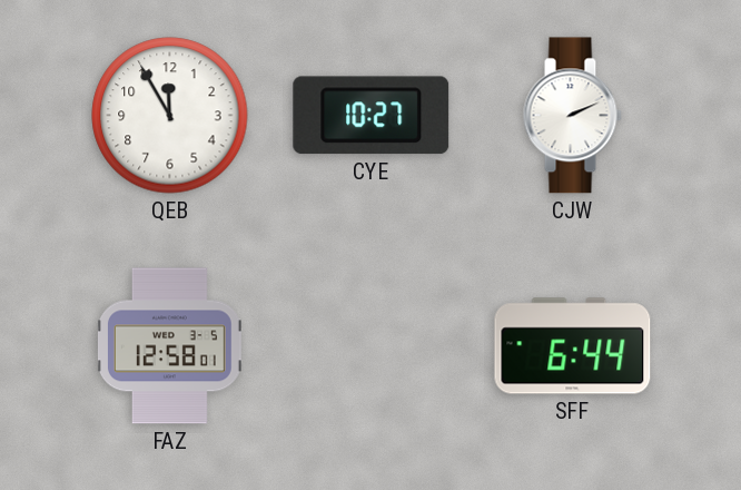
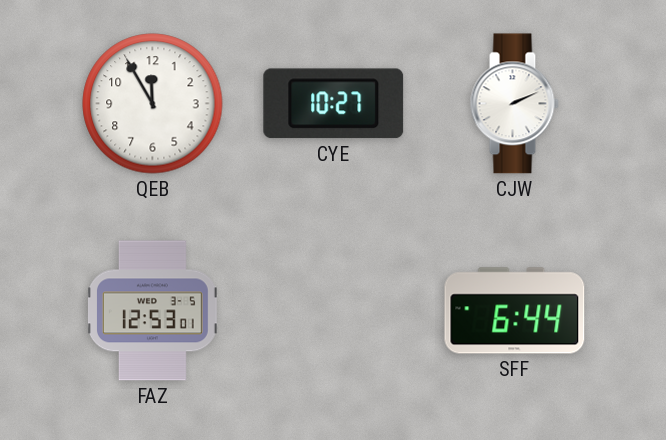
FAZ: 12:58 -> 12:53 (152, 311)
